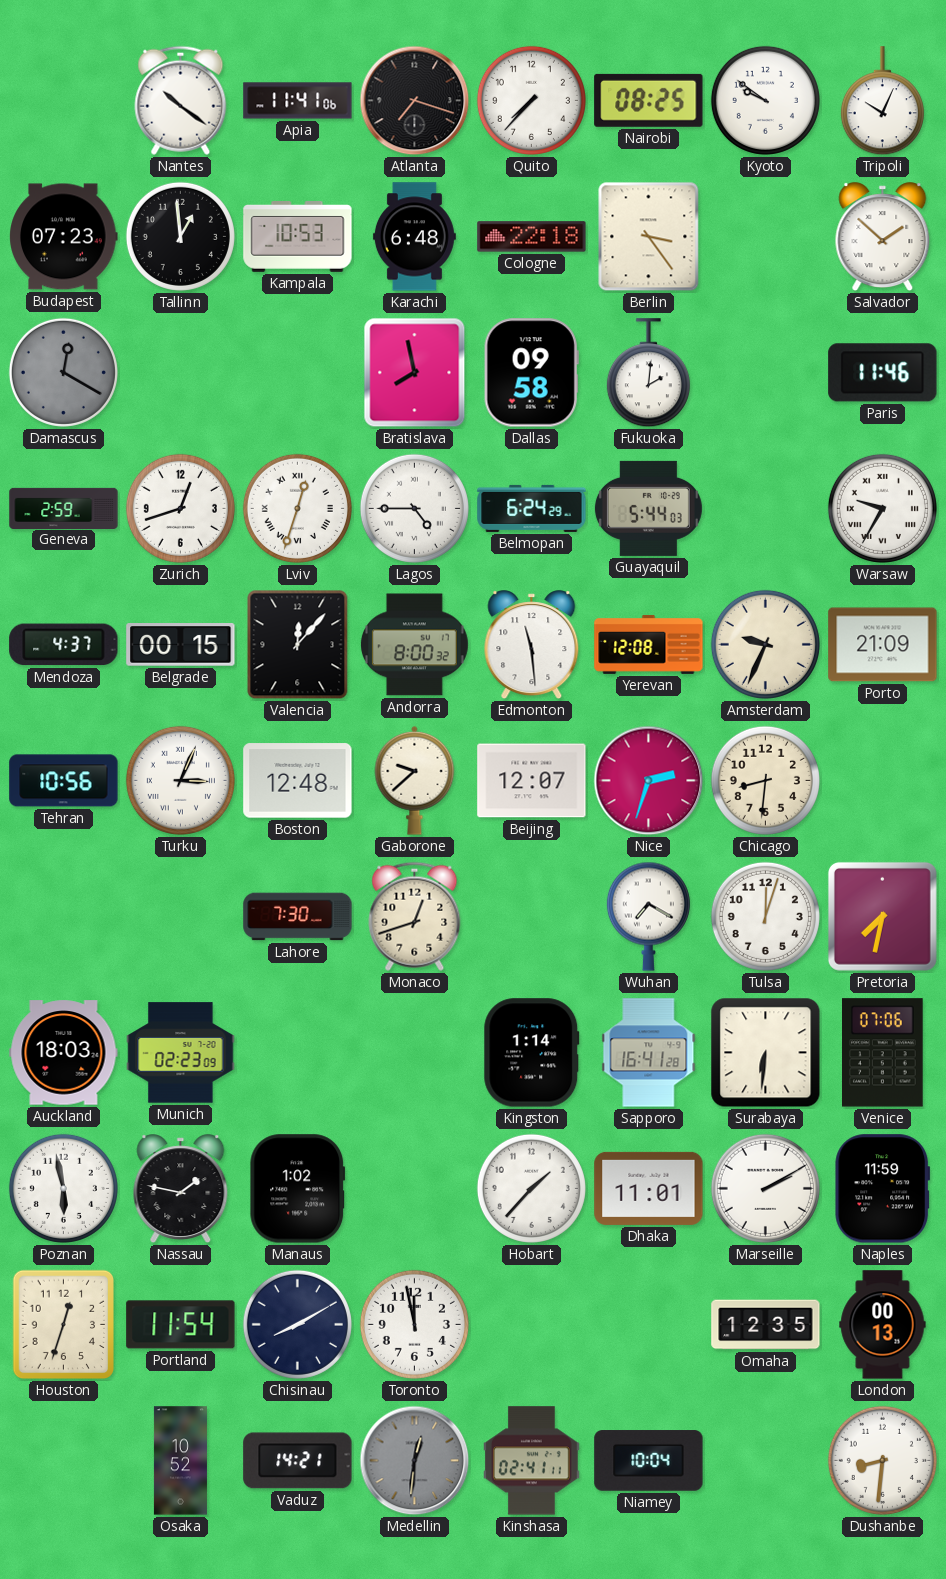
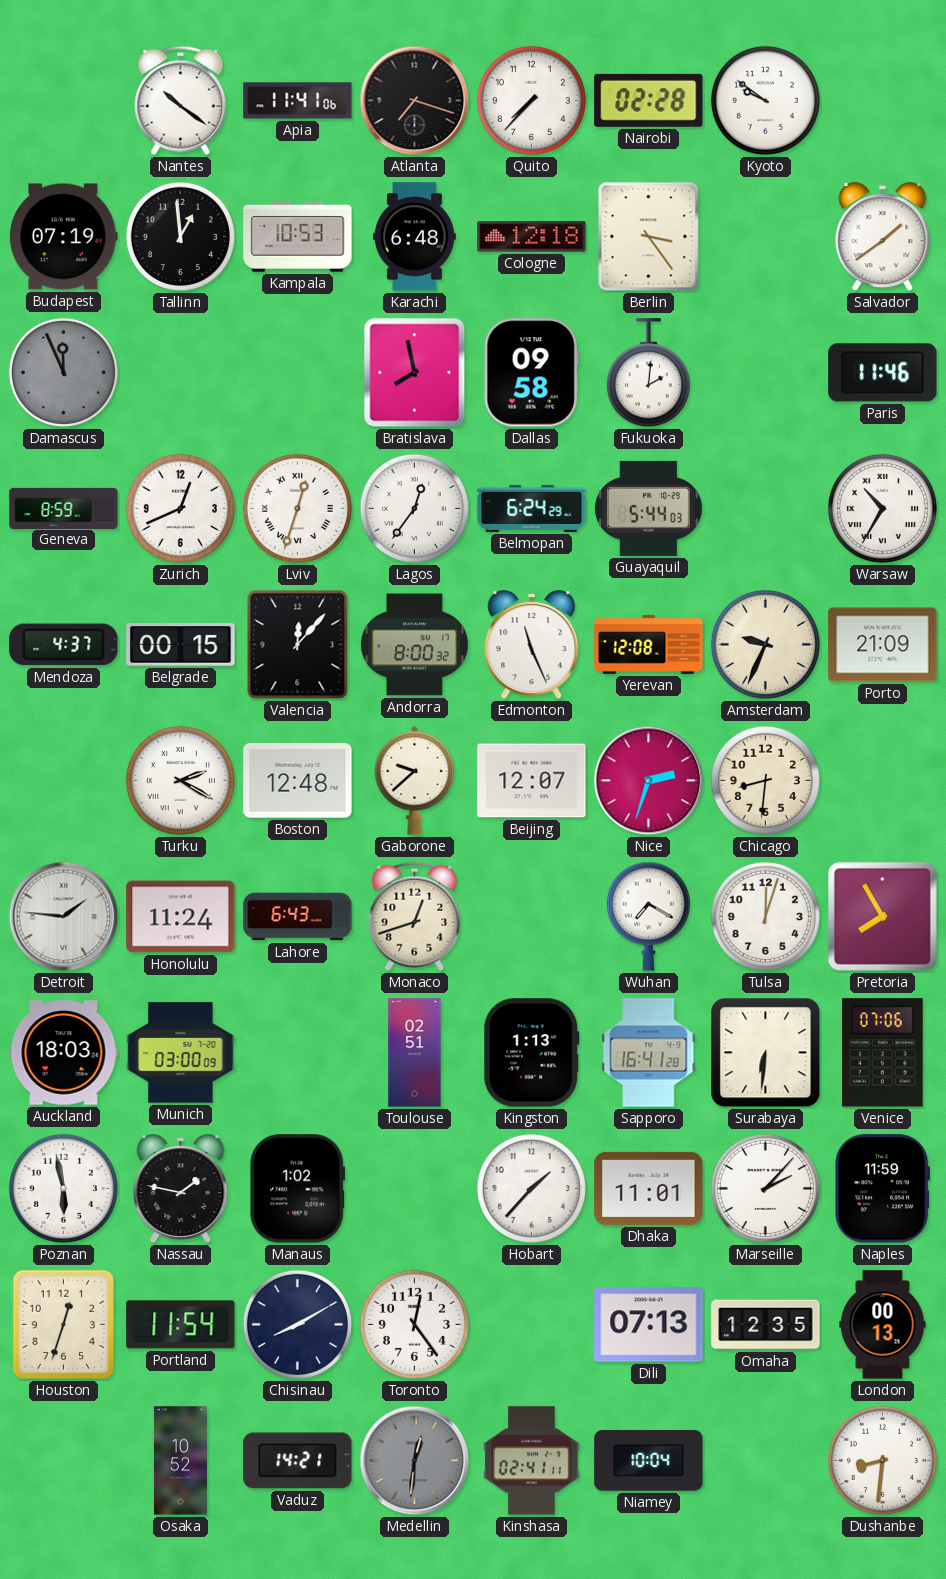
Nairobi: 08:25 -> 02:28 (649, 100)
Tripoli: 10:04 -> none (882, 101)
Budapest: 07:23 -> 07:19 (64, 237)
Cologne: 22:18 -> 12:18 (532, 237)
Salvador: 1:52 -> 1:39 (883, 237)
Damascus: 12:20 -> 11:56 (63, 372)
Geneva: 2:59 -> 8:59 (64, 508)
Zurich: 12:42 -> 12:41 (180, 508)
Lagos: 4:45 -> 12:36 (414, 508)
Warsaw: 9:35 -> 10:35 (882, 508)
Edmonton: 11:29 -> 11:26 (532, 645)
Tehran: 10:56 -> none (64, 781)
Turku: 3:04 -> 2:20 (180, 780)
Detroit: none -> 1:46 (64, 917)
Honolulu: none -> 11:24 (181, 917)
Lahore: 7:30 -> 6:43 (298, 917)
Pretoria: 7:32 -> 7:55 (882, 916)
Munich: 02:23 -> 03:00 (181, 1053)
Toulouse: none -> 02:51 (415, 1053)
Kingston: 1:14 -> 1:13 (532, 1053)
Marseille: 2:10 -> 2:07 (765, 1188)
Toronto: 11:58 -> 12:24 (414, 1324)
Dili: none -> 07:13 (649, 1325)
